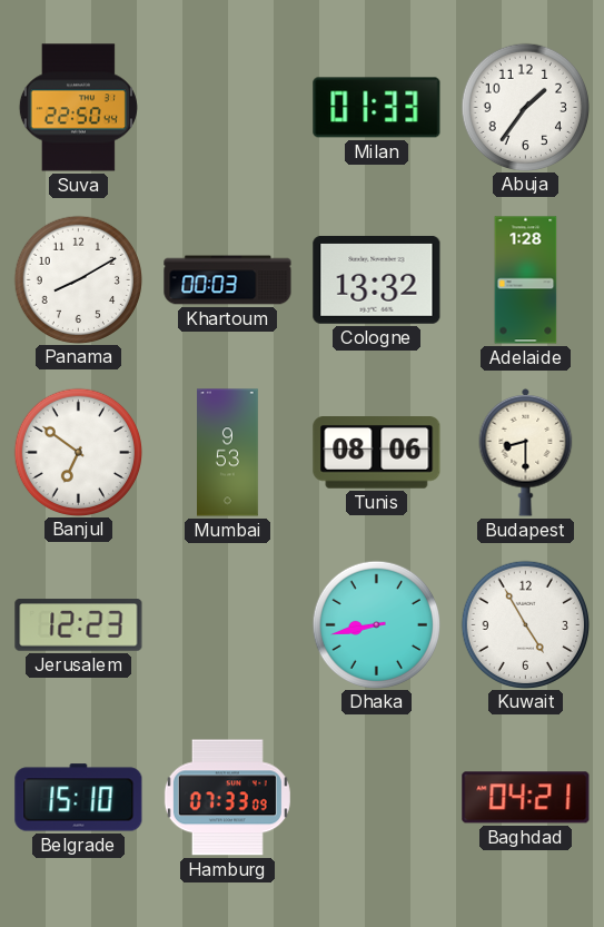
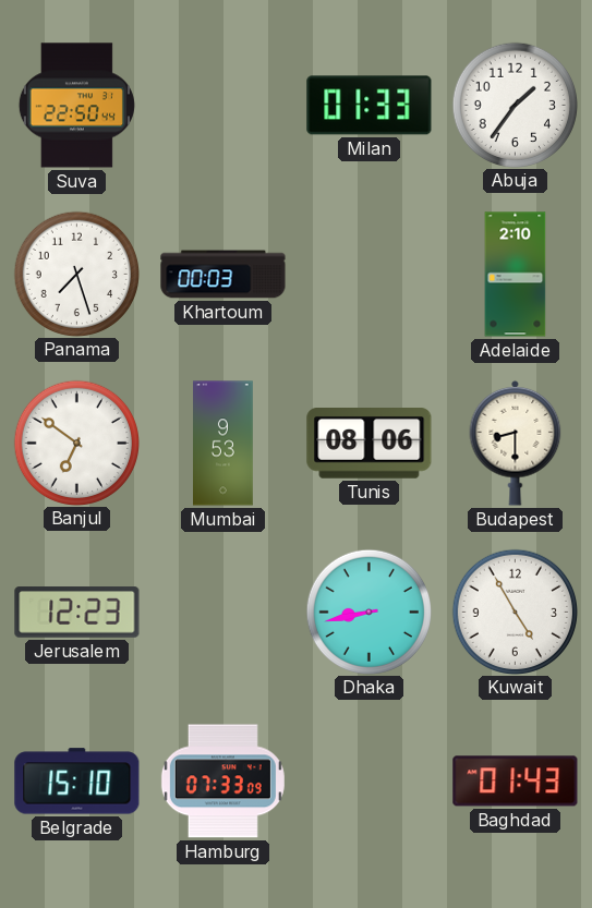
Panama: 8:10 -> 7:27 (76, 274)
Cologne: 13:32 -> none (377, 279)
Adelaide: 1:28 -> 2:10 (516, 275)
Baghdad: 04:21 -> 01:43 (516, 782)
